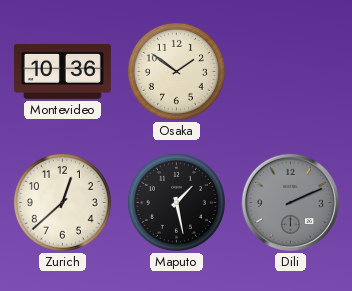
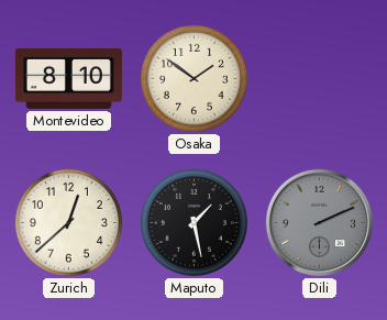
Montevideo: 10:36 -> 8:10 (68, 78)
